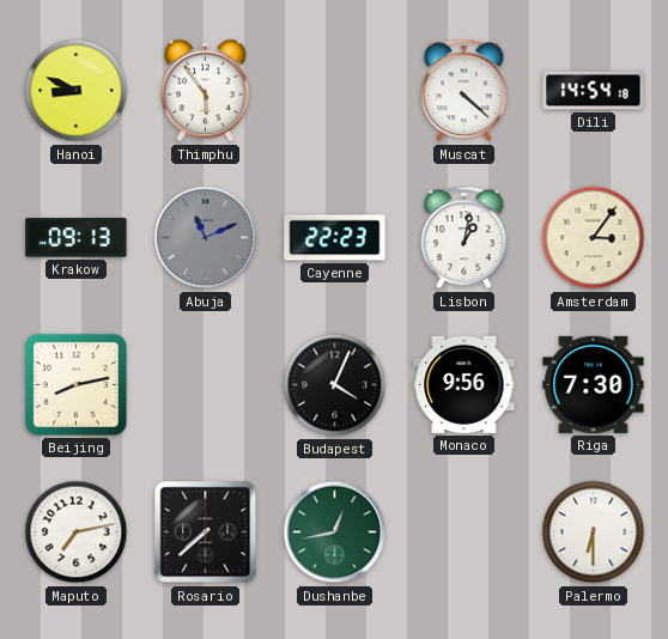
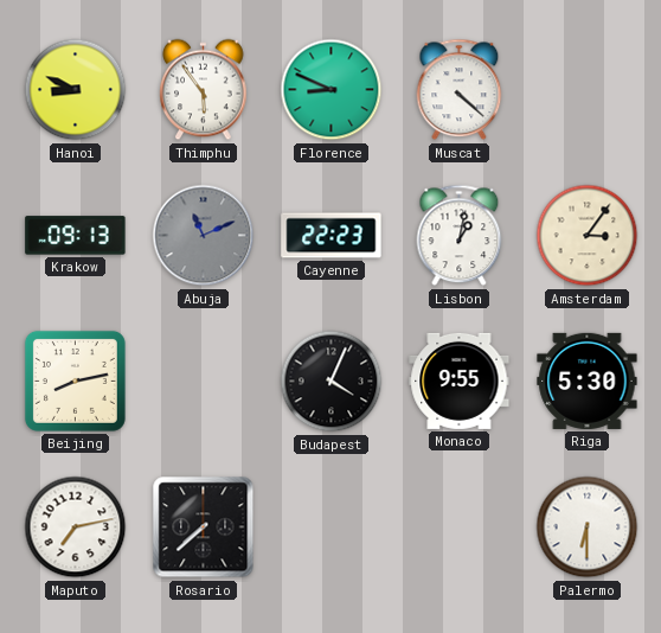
Florence: none -> 8:49 (332, 90)
Dili: 14:54 -> none (594, 91)
Monaco: 9:56 -> 9:55 (460, 381)
Riga: 7:30 -> 5:30 (588, 381)
Dushanbe: 12:43 -> none (335, 532)
